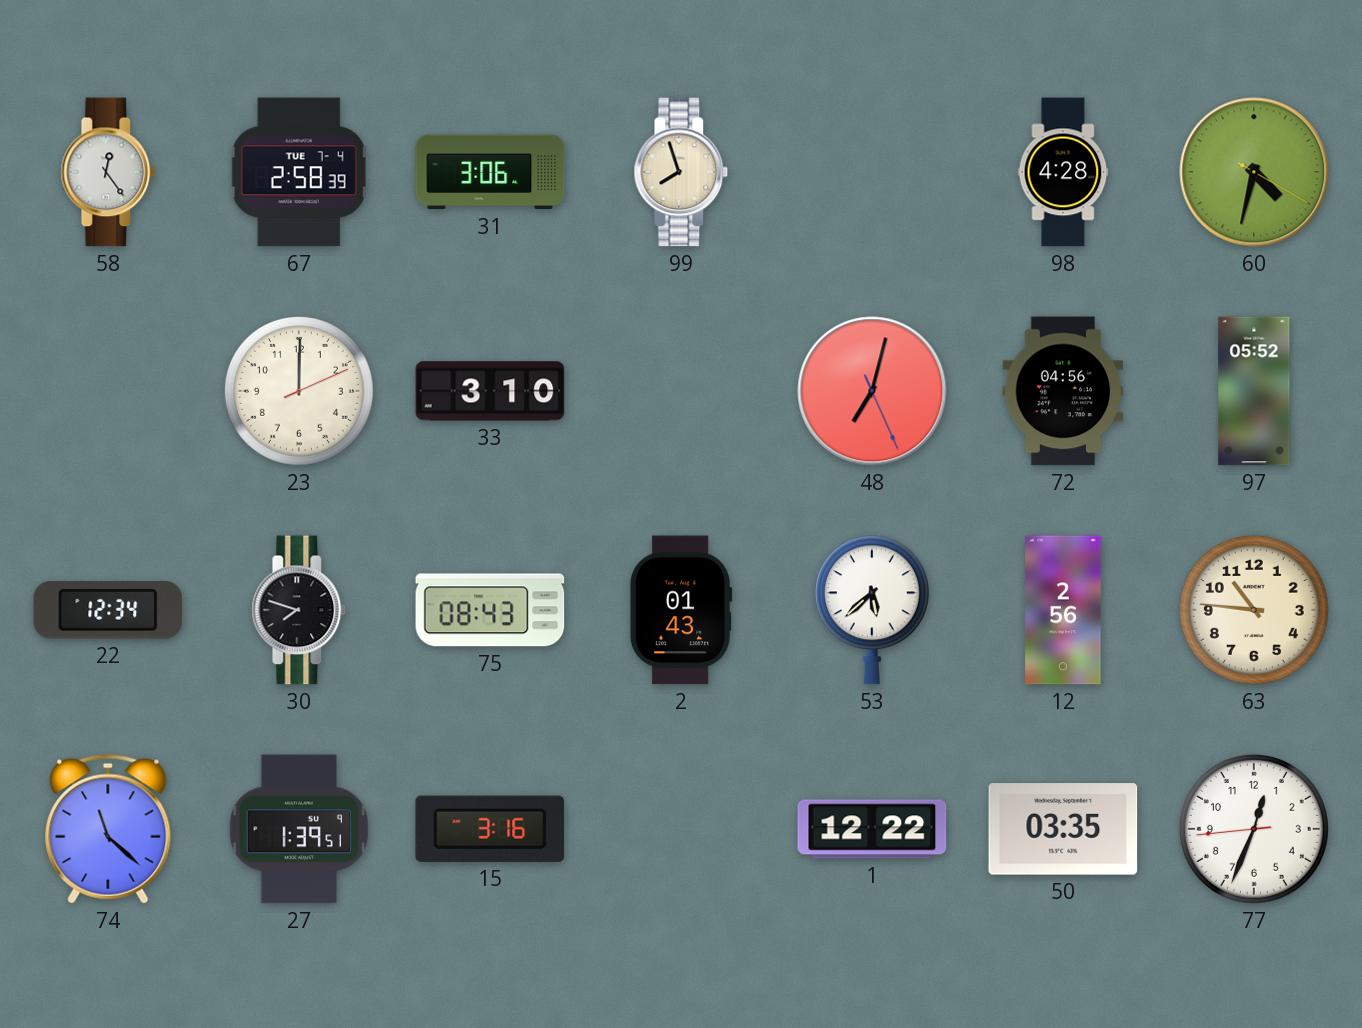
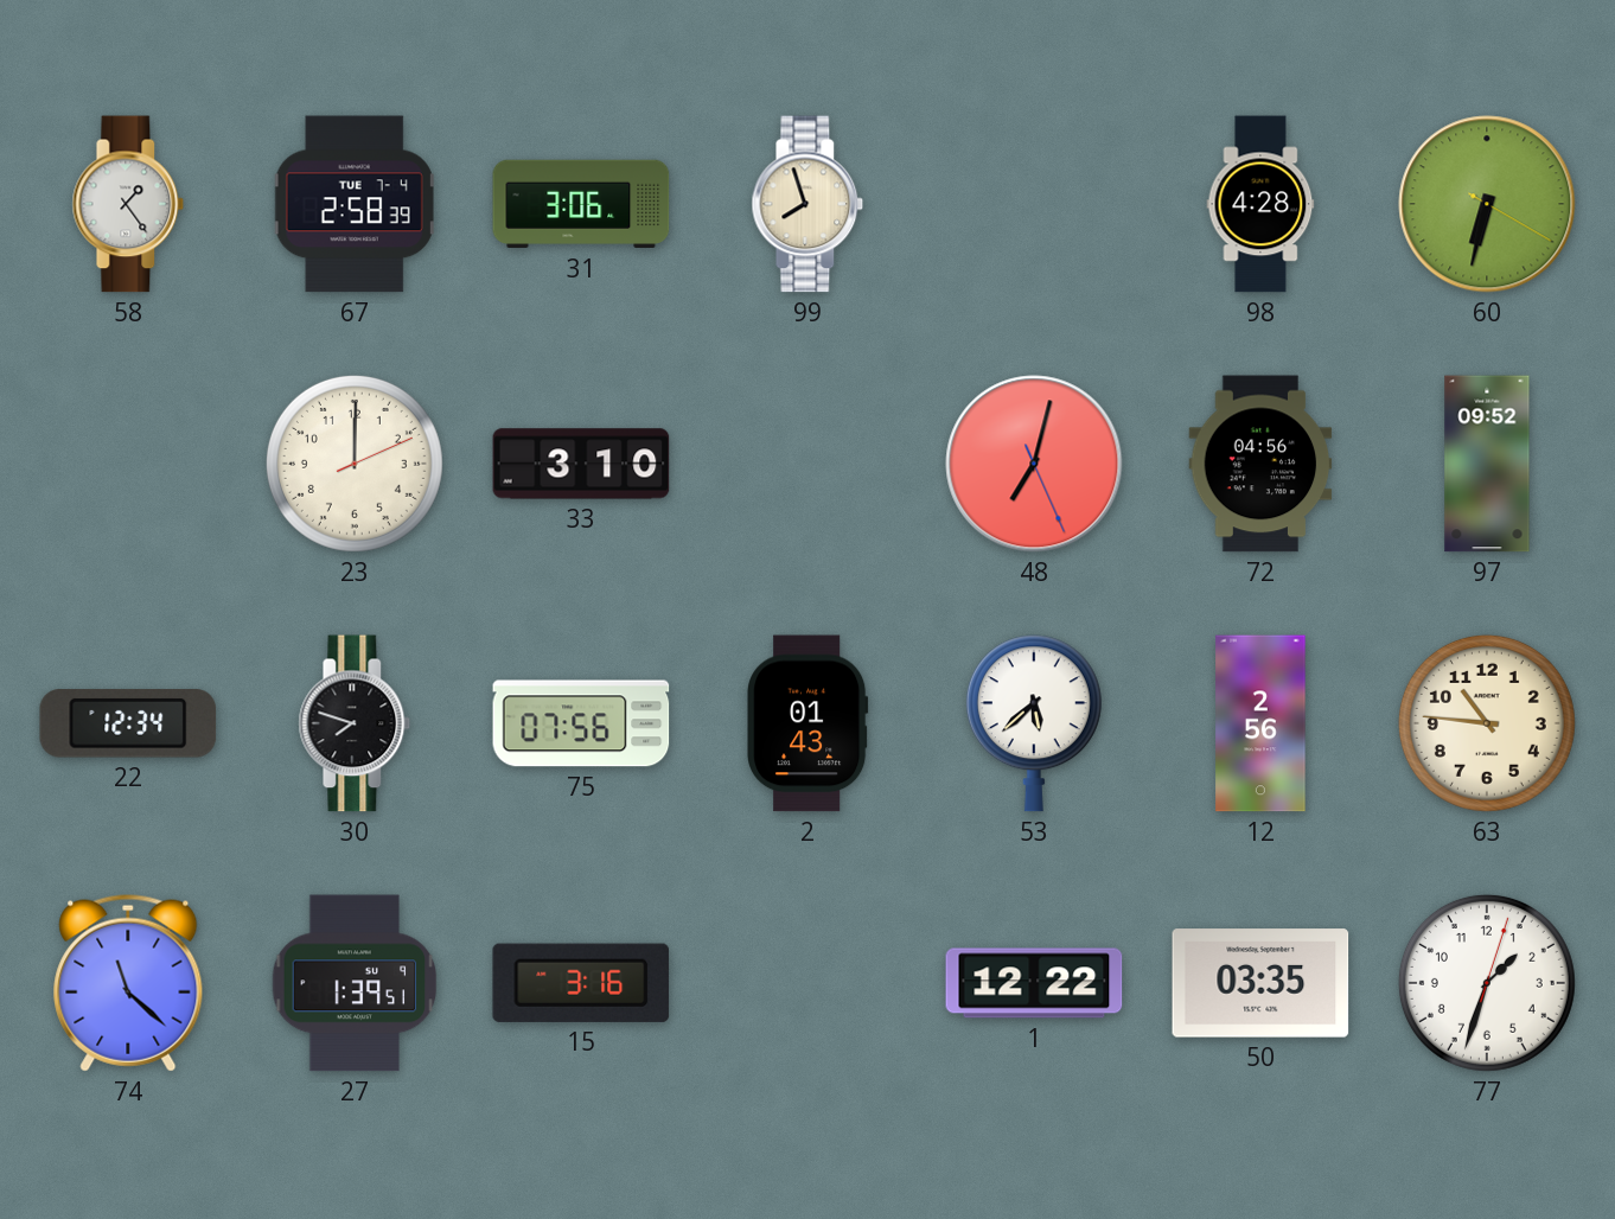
58: 12:24 -> 1:24 (128, 204)
60: 4:32 -> 6:32 (1487, 204)
97: 05:52 -> 09:52 (1487, 464)
75: 08:43 -> 07:56 (581, 723)
77: 12:33 -> 1:33 (1487, 983)
